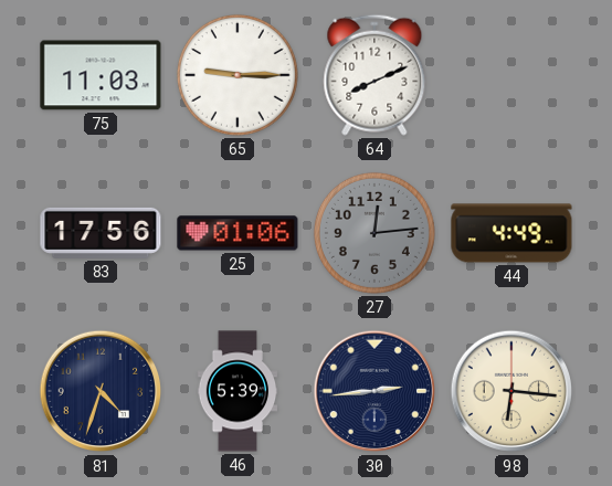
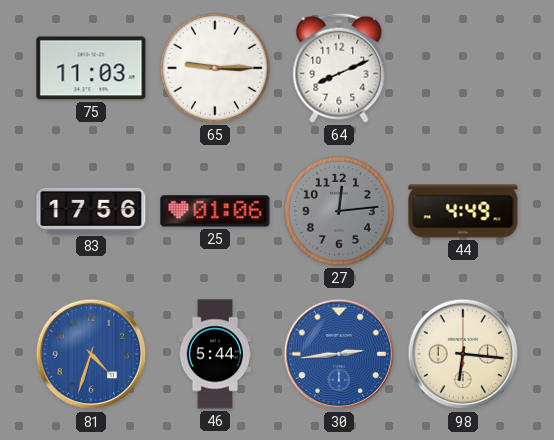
81 dial: navy -> blue (91, 354)
46: 5:39 -> 5:44 (215, 354)
30 dial: navy -> blue (339, 354)
